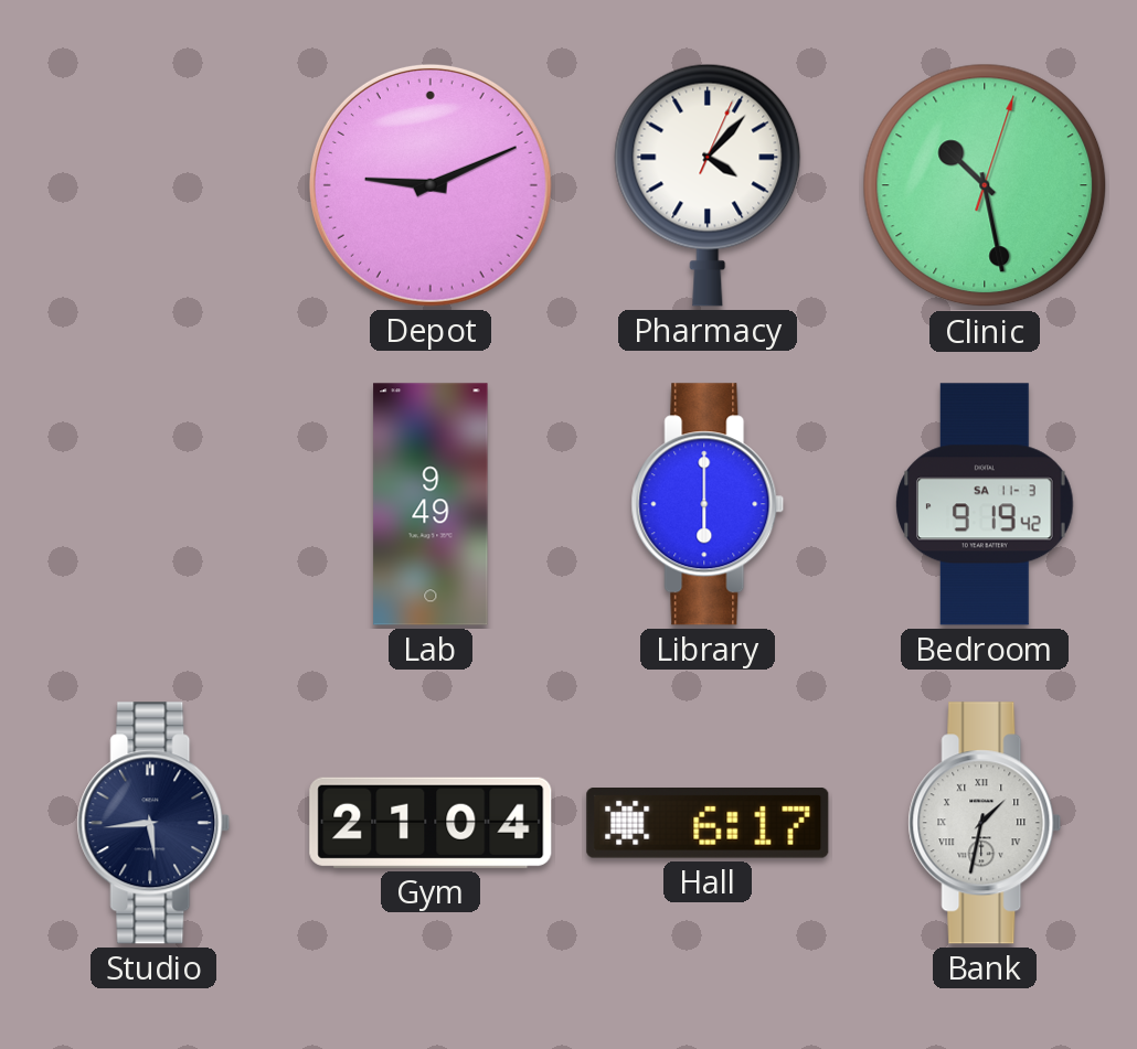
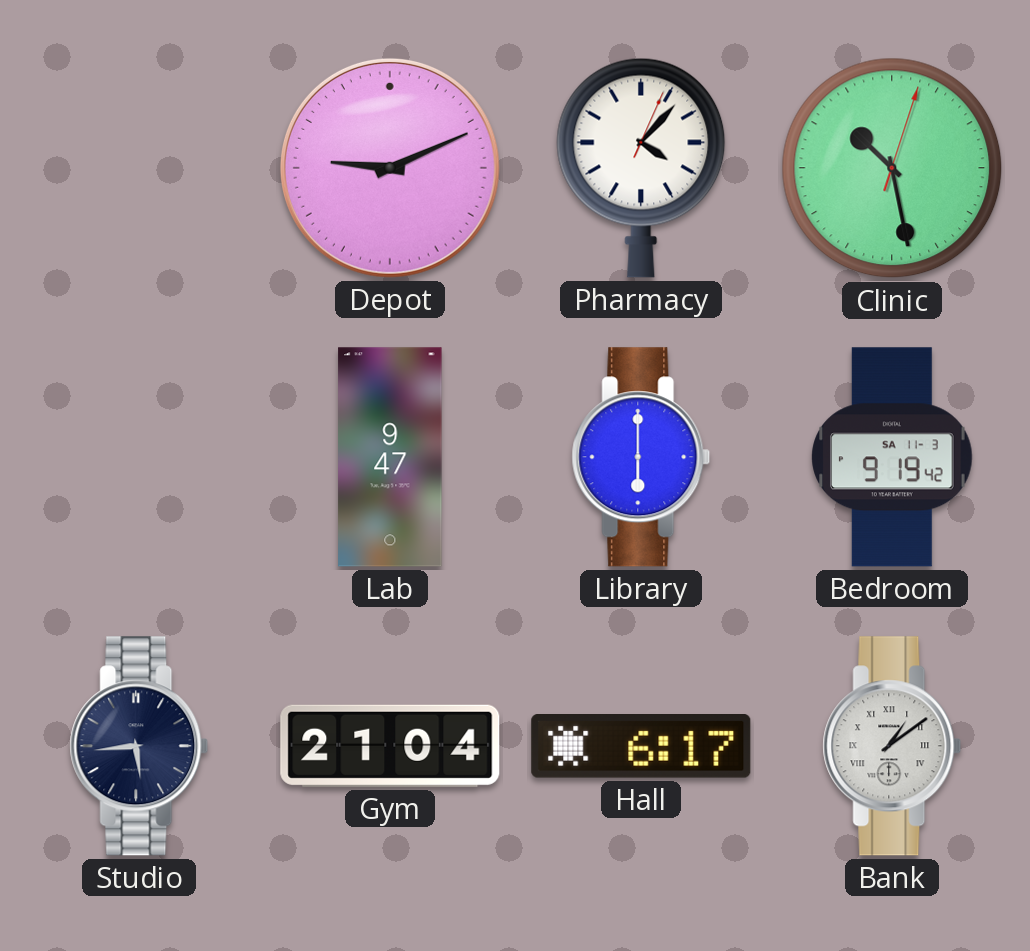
Lab: 9:49 -> 9:47 (390, 457)
Bank: 1:32 -> 1:09 (892, 746)
